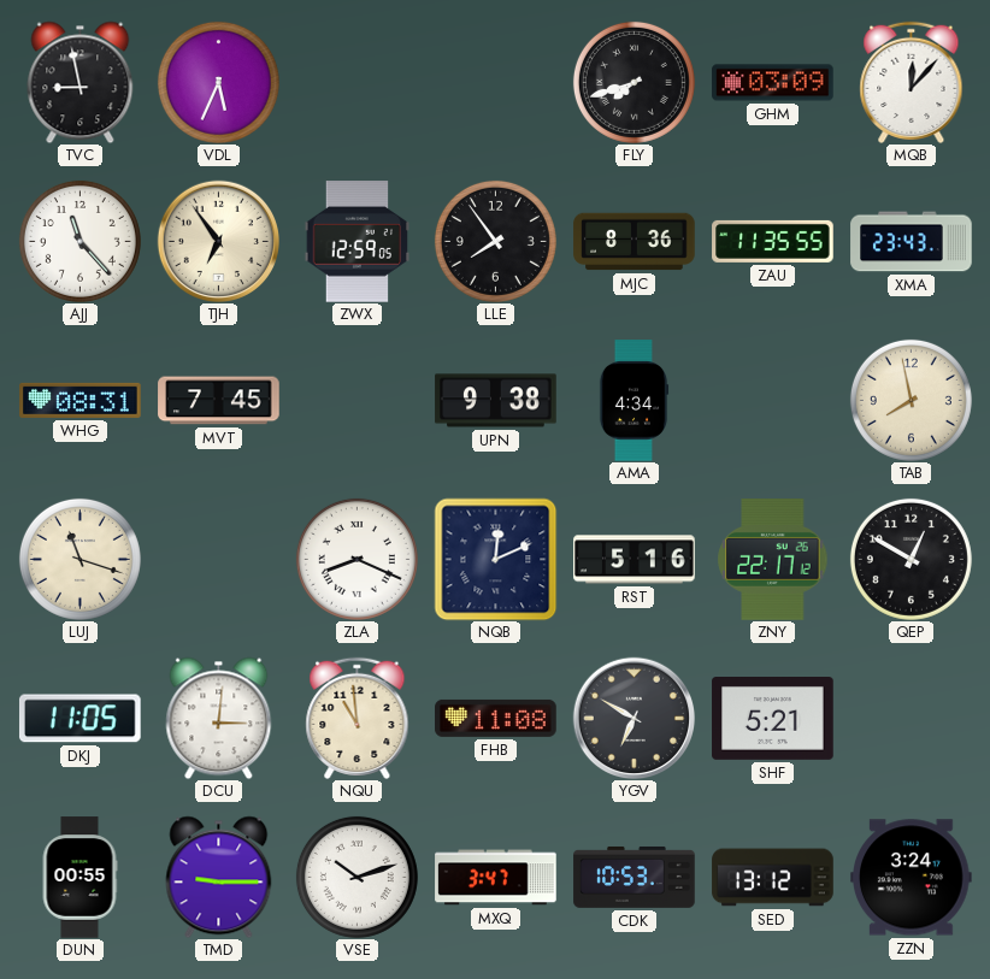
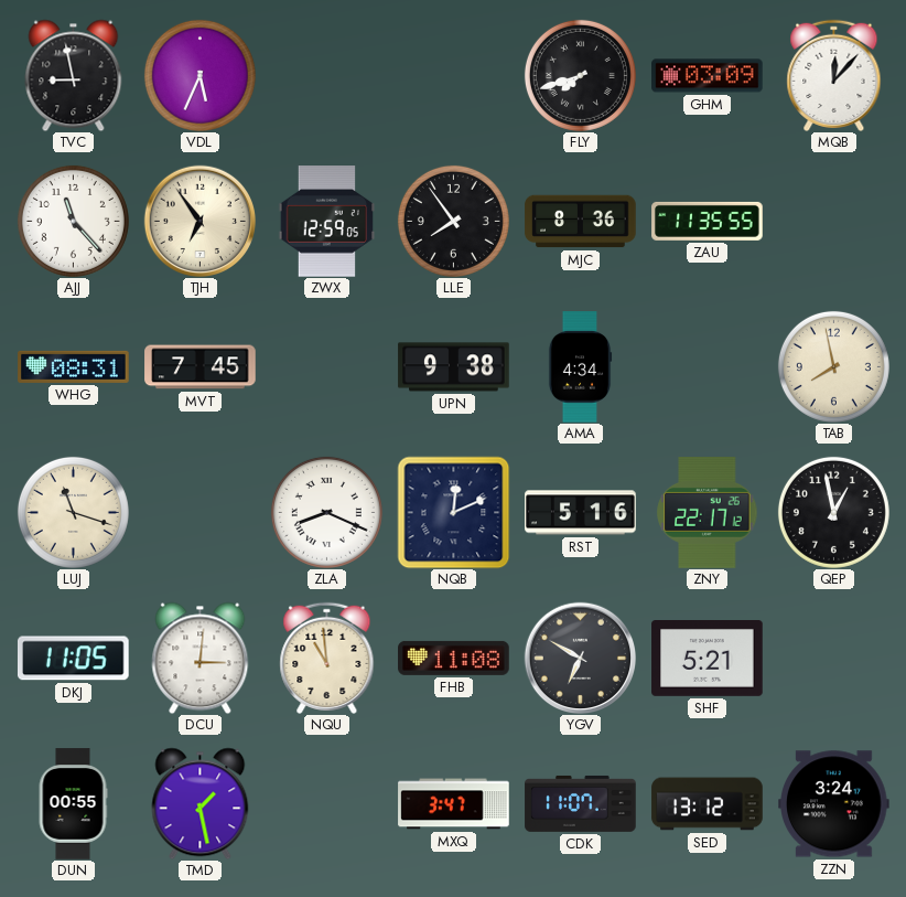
XMA: 23:43 -> none (912, 242)
QEP: 12:50 -> 12:58 (833, 512)
TMD: 9:15 -> 1:28 (201, 803)
VSE: 10:12 -> none (356, 877)
CDK: 10:53 -> 11:07 (581, 803)
